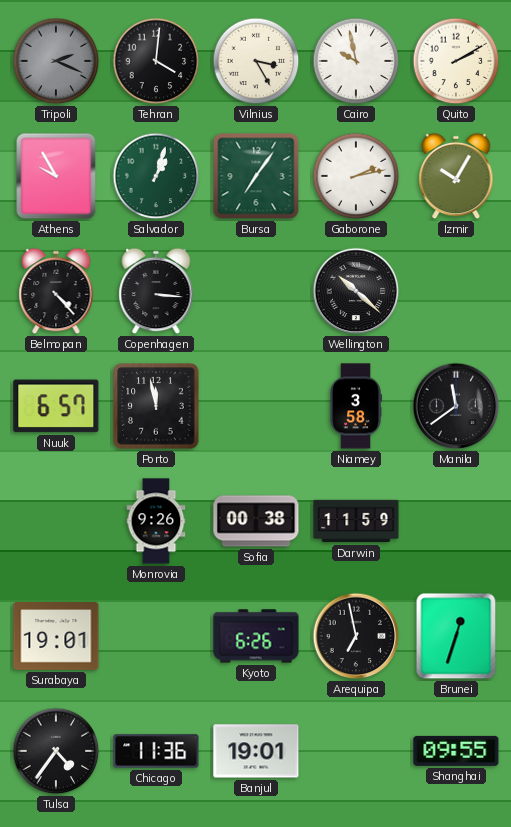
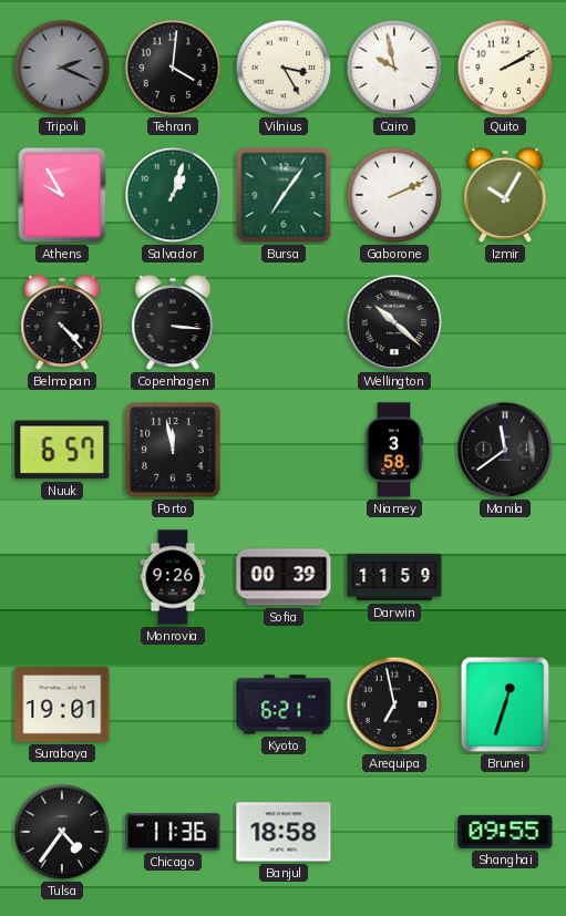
Gaborone: 2:13 -> 2:11 (394, 195)
Sofia: 00:38 -> 00:39 (284, 577)
Kyoto: 6:26 -> 6:21 (284, 704)
Banjul: 19:01 -> 18:58 (284, 832)
